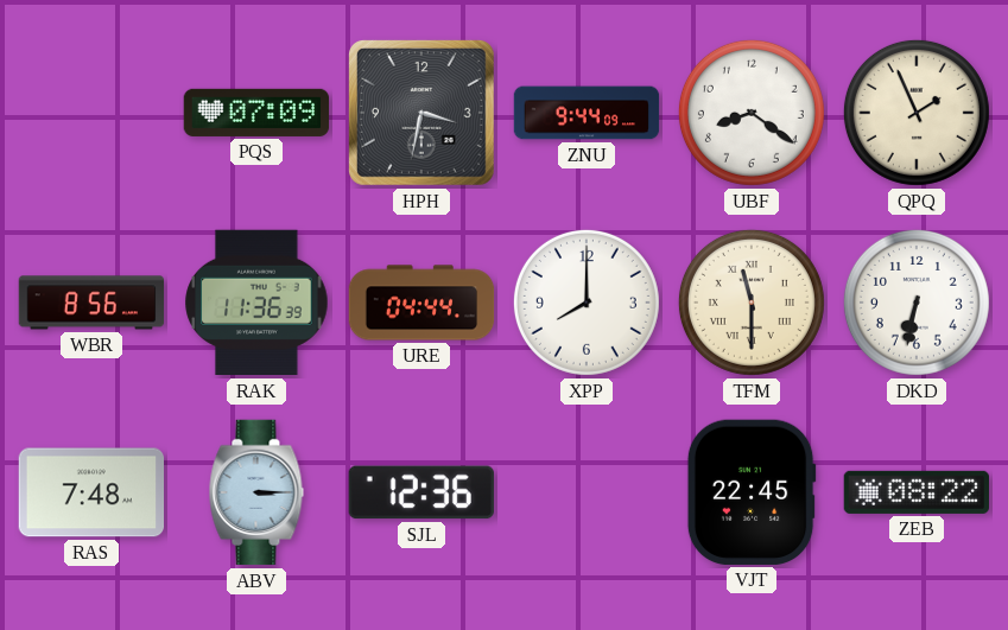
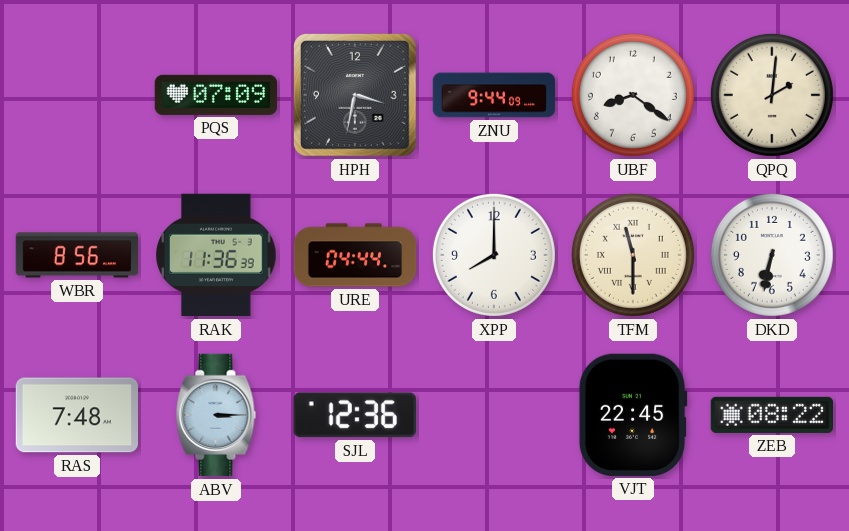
QPQ: 1:56 -> 2:01 (772, 95)
